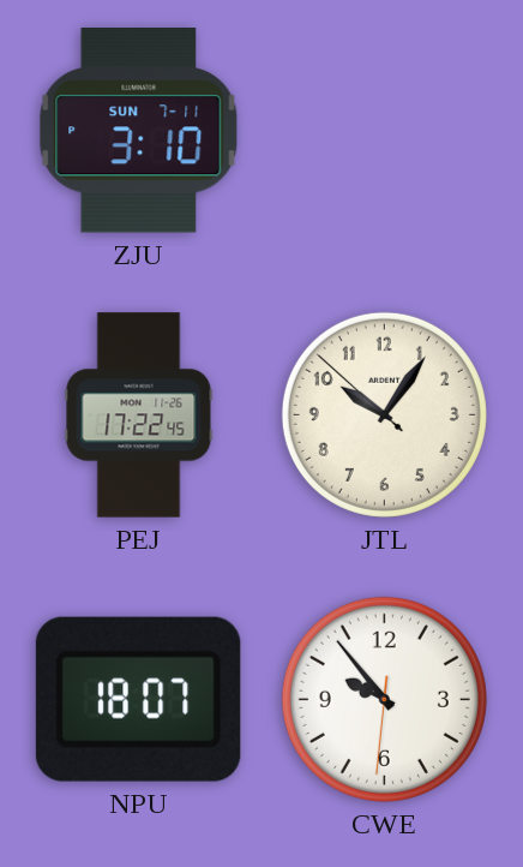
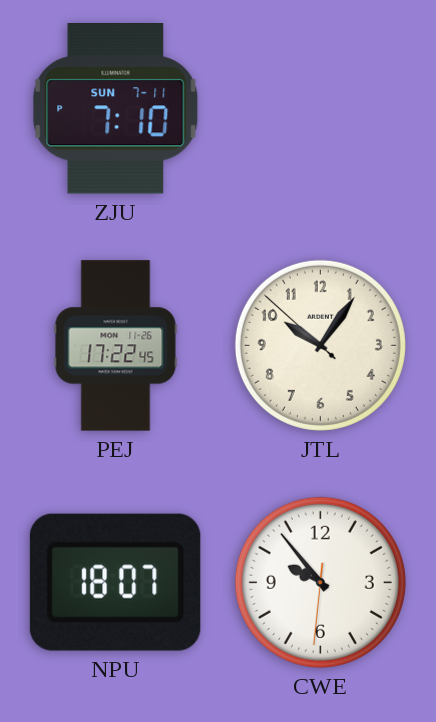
ZJU: 3:10 -> 7:10 (116, 109)
